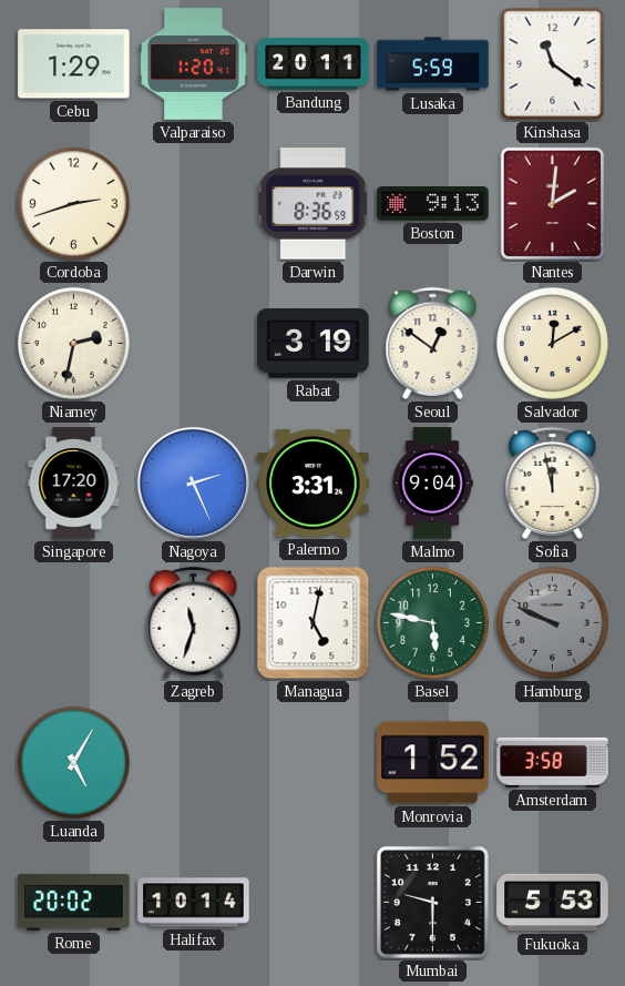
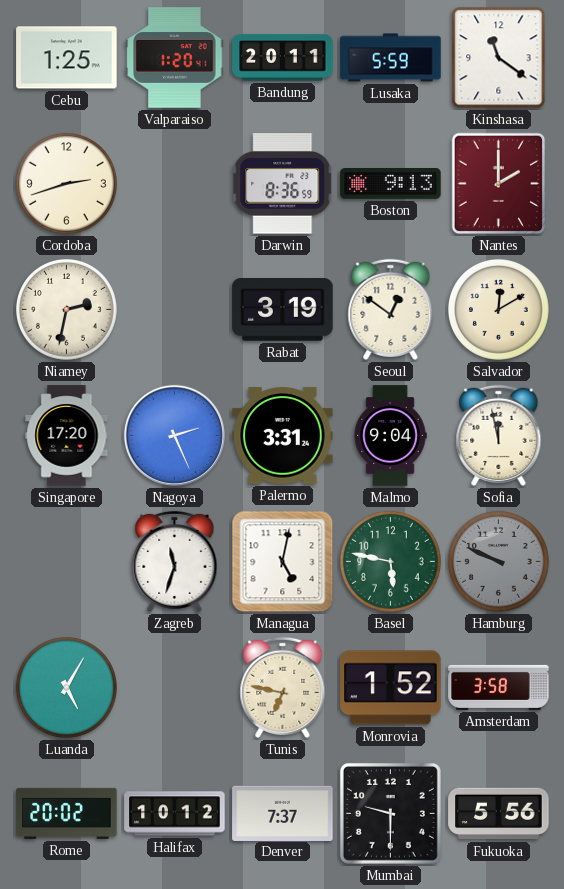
Cebu: 1:29 -> 1:25 (67, 58)
Nantes: 2:01 -> 2:00 (499, 184)
Tunis: none -> 6:47 (283, 687)
Halifax: 10:14 -> 10:12 (175, 814)
Denver: none -> 7:37 (283, 813)
Fukuoka: 5:53 -> 5:56 (499, 814)
